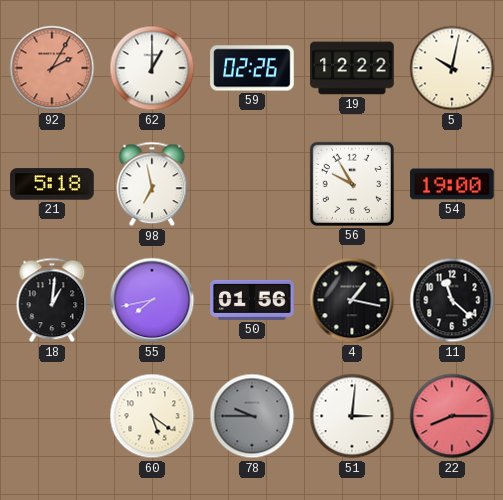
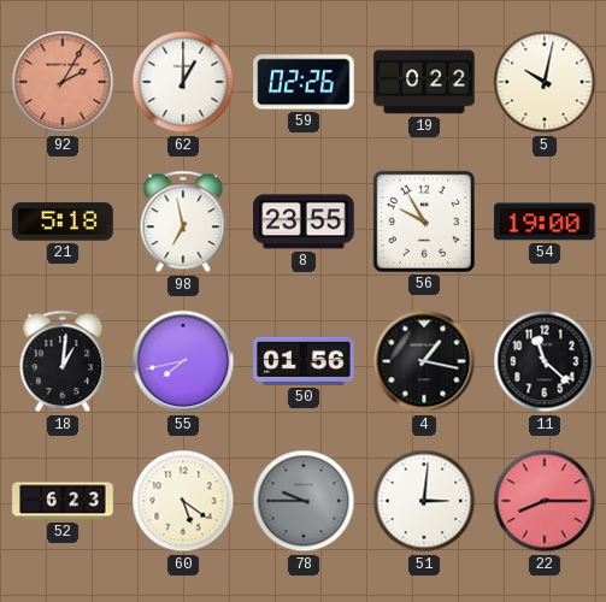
19: 12:22 -> 0:22 (424, 82)
8: none -> 23:55 (304, 222)
52: none -> 6:23 (63, 501)
